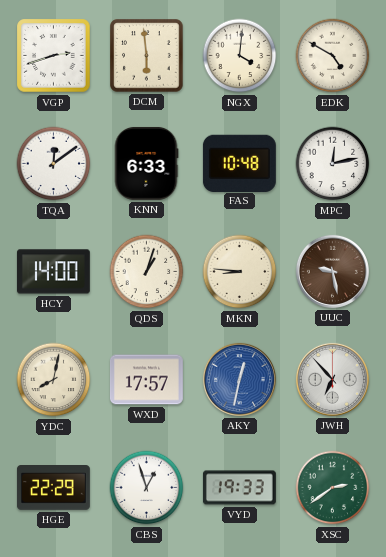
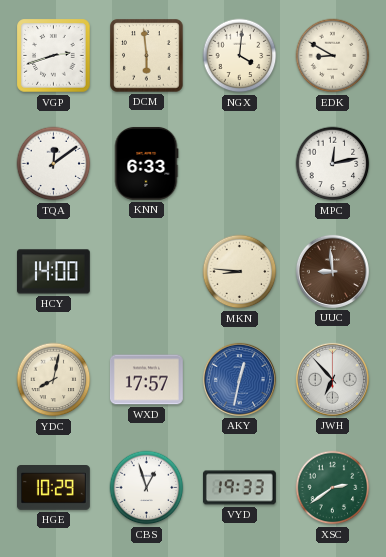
EDK: 4:50 -> 8:50 (333, 56)
FAS: 10:48 -> none (239, 163)
QDS: 1:03 -> none (147, 272)
UUC: 9:28 -> 8:59 (332, 271)
HGE: 22:29 -> 10:29 (53, 488)
